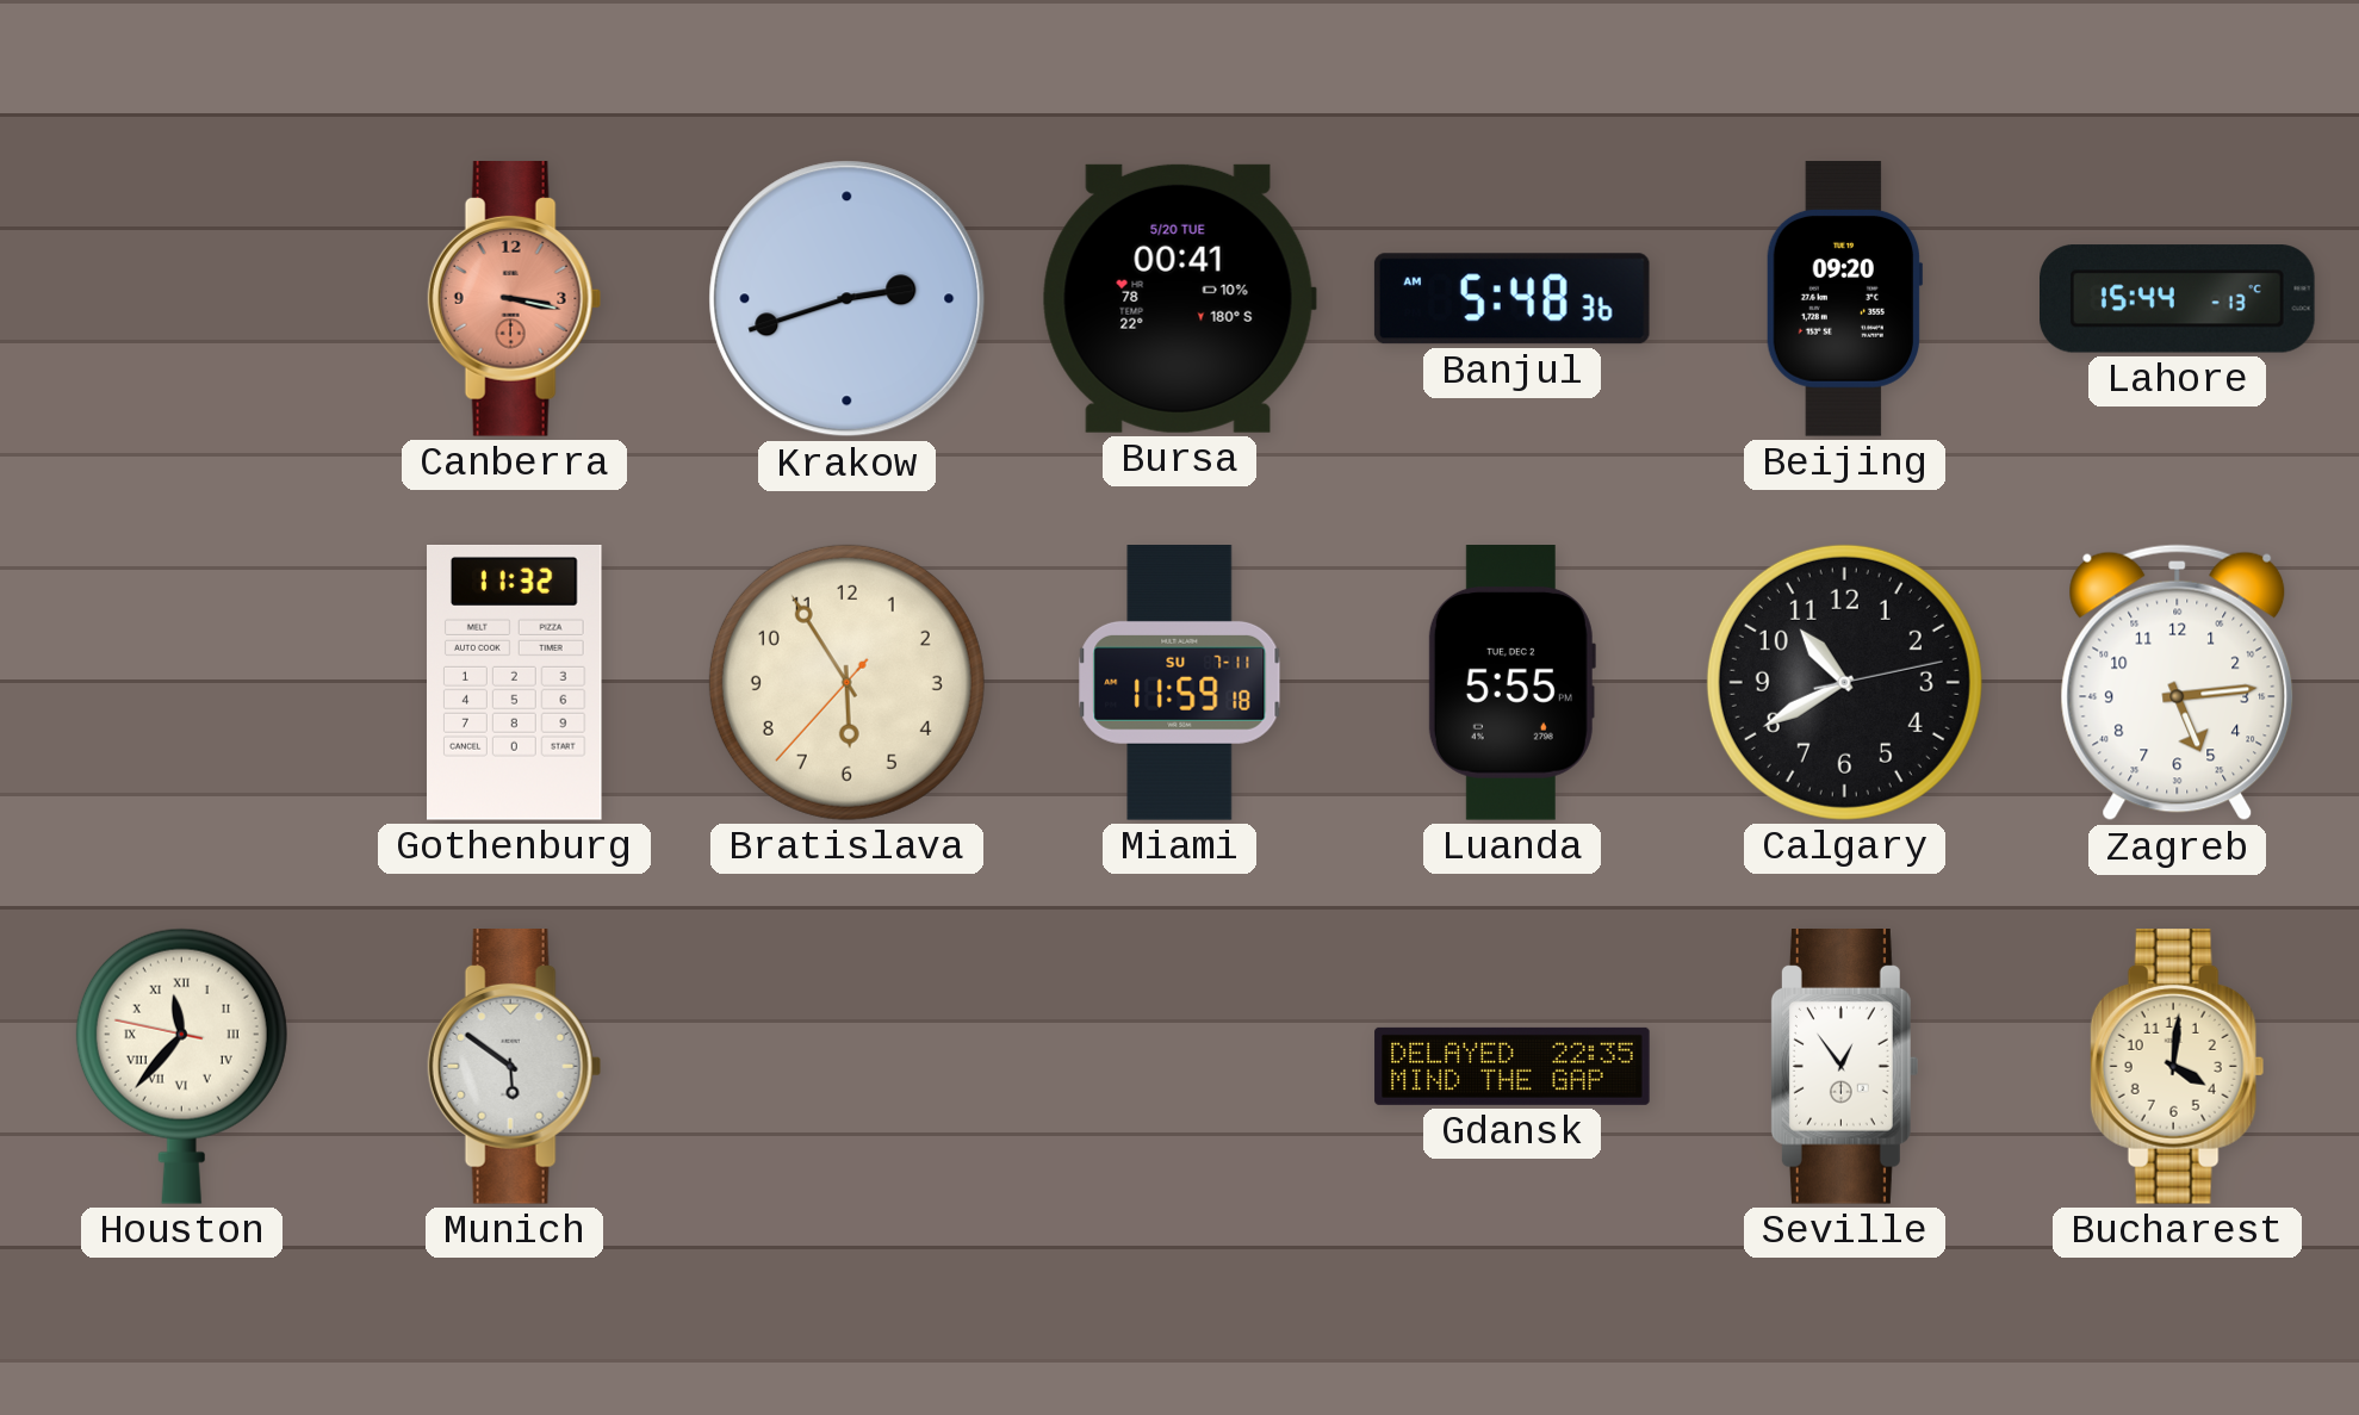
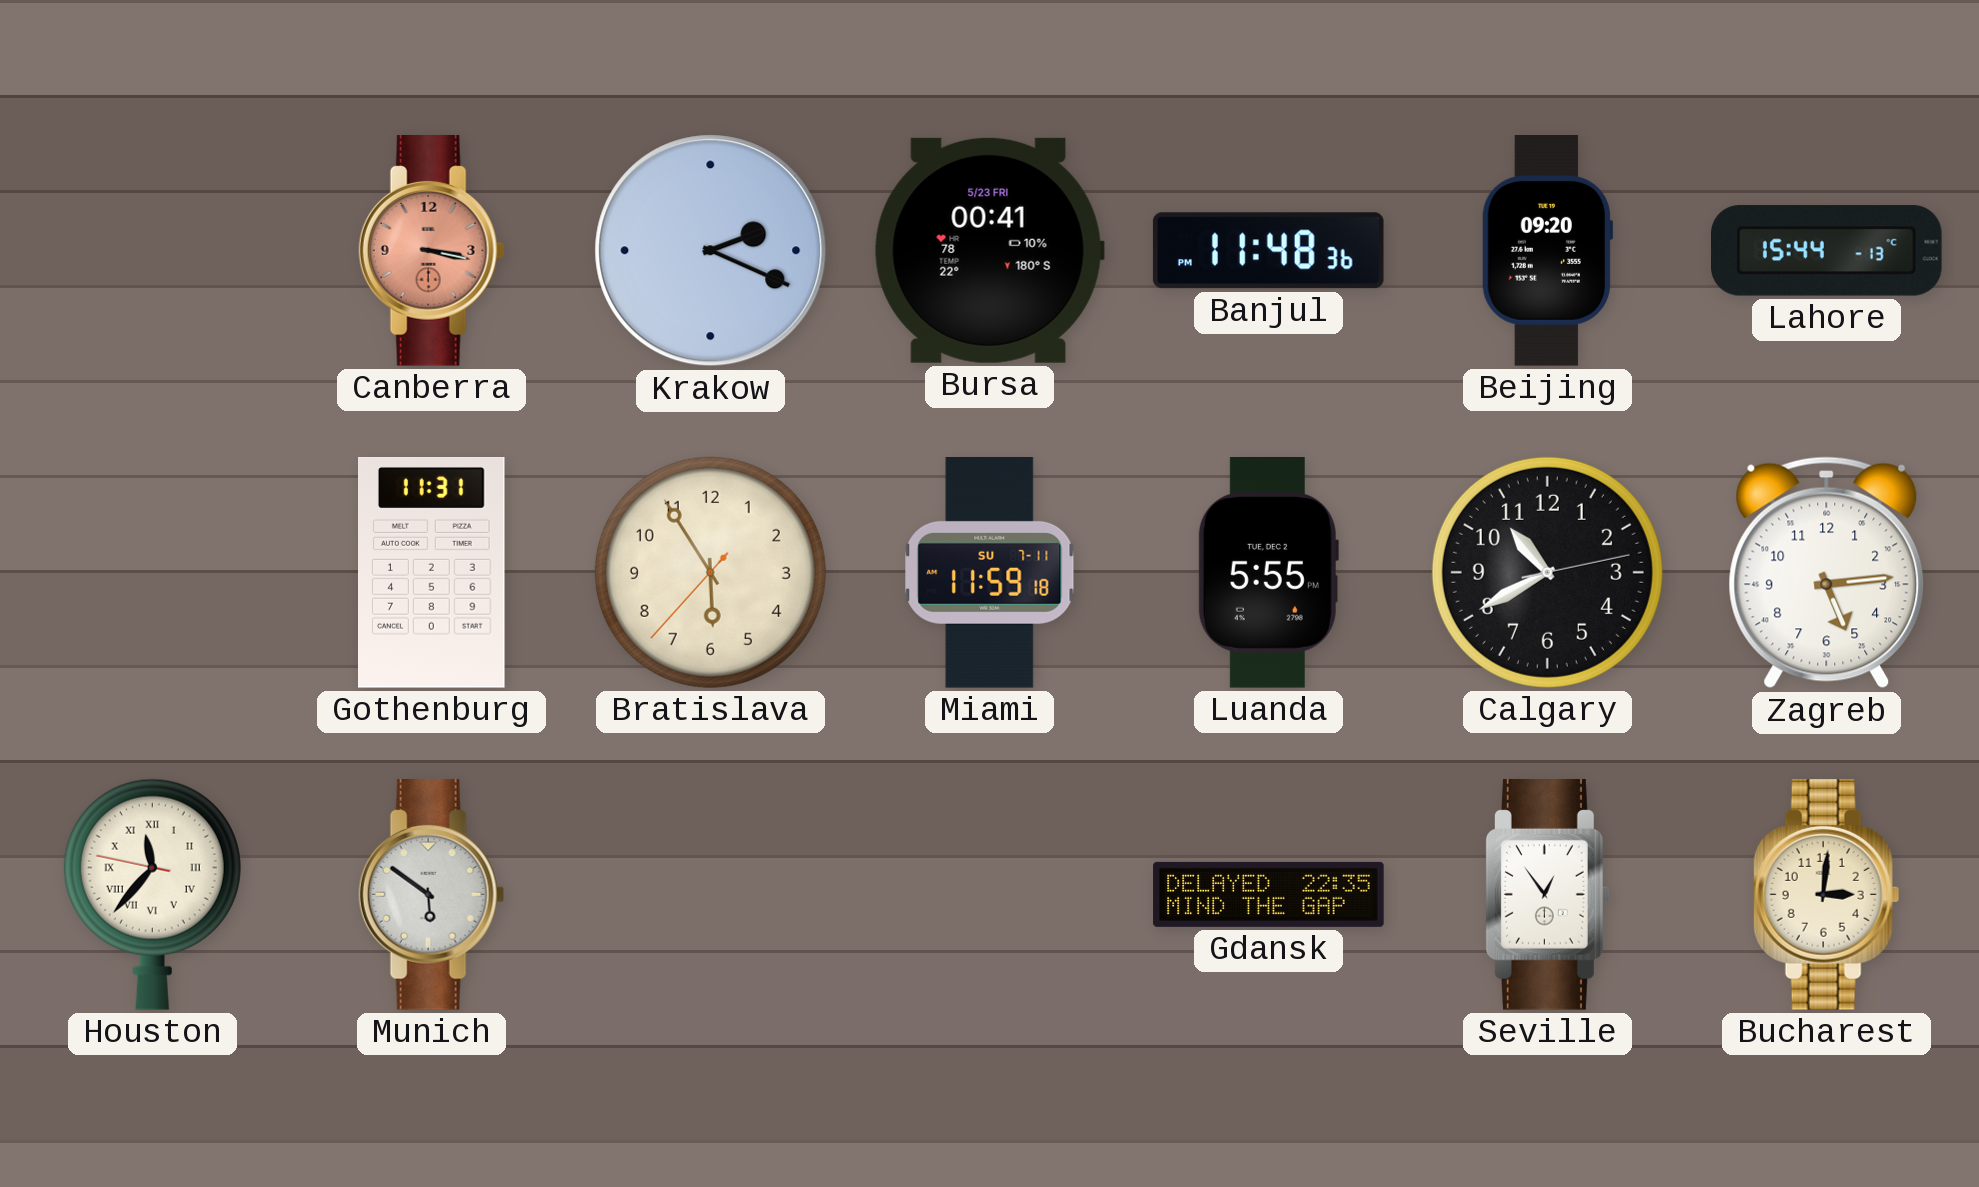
Krakow: 2:42 -> 2:19 (711, 251)
Bursa date: 5/20 TUE -> 5/23 FRI (989, 250)
Banjul: 5:48 -> 11:48 (1268, 251)
Gothenburg: 11:32 -> 11:31 (432, 573)
Bucharest: 4:01 -> 3:01 (1827, 895)
